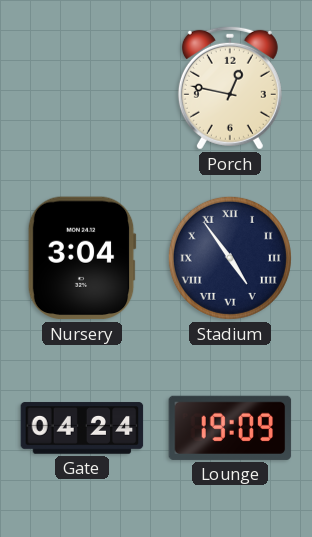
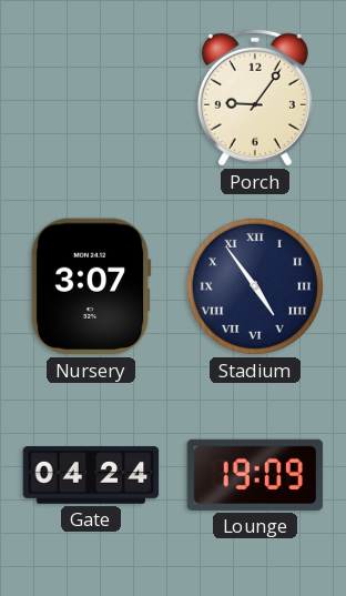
Porch: 12:47 -> 9:06 (255, 98)
Nursery: 3:04 -> 3:07 (91, 286)
